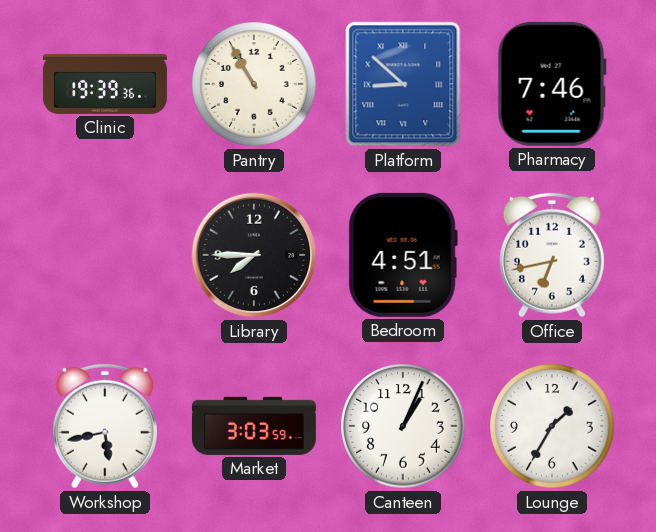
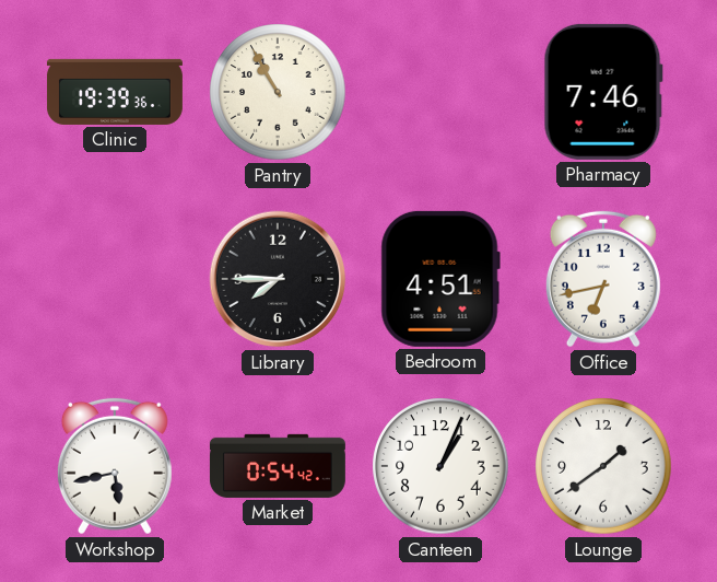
Platform: 8:52 -> none (403, 84)
Market: 3:03 -> 0:54 (278, 466)
Lounge: 1:35 -> 1:39 (603, 466)
